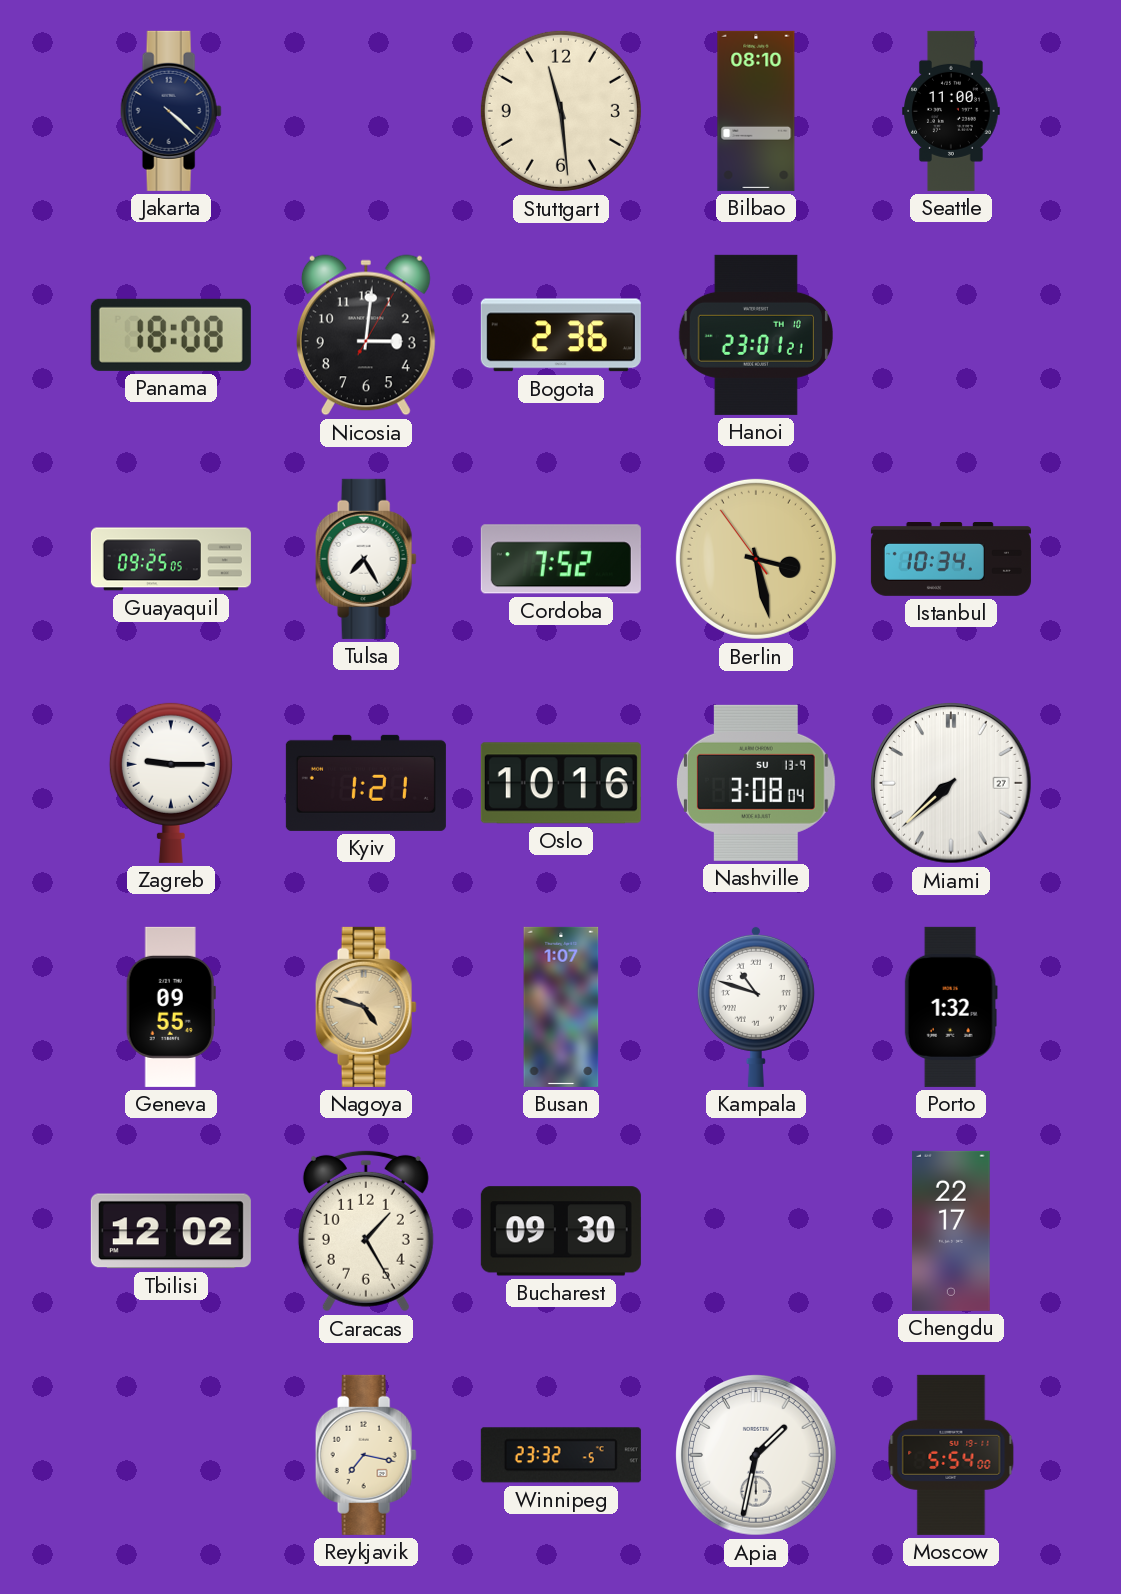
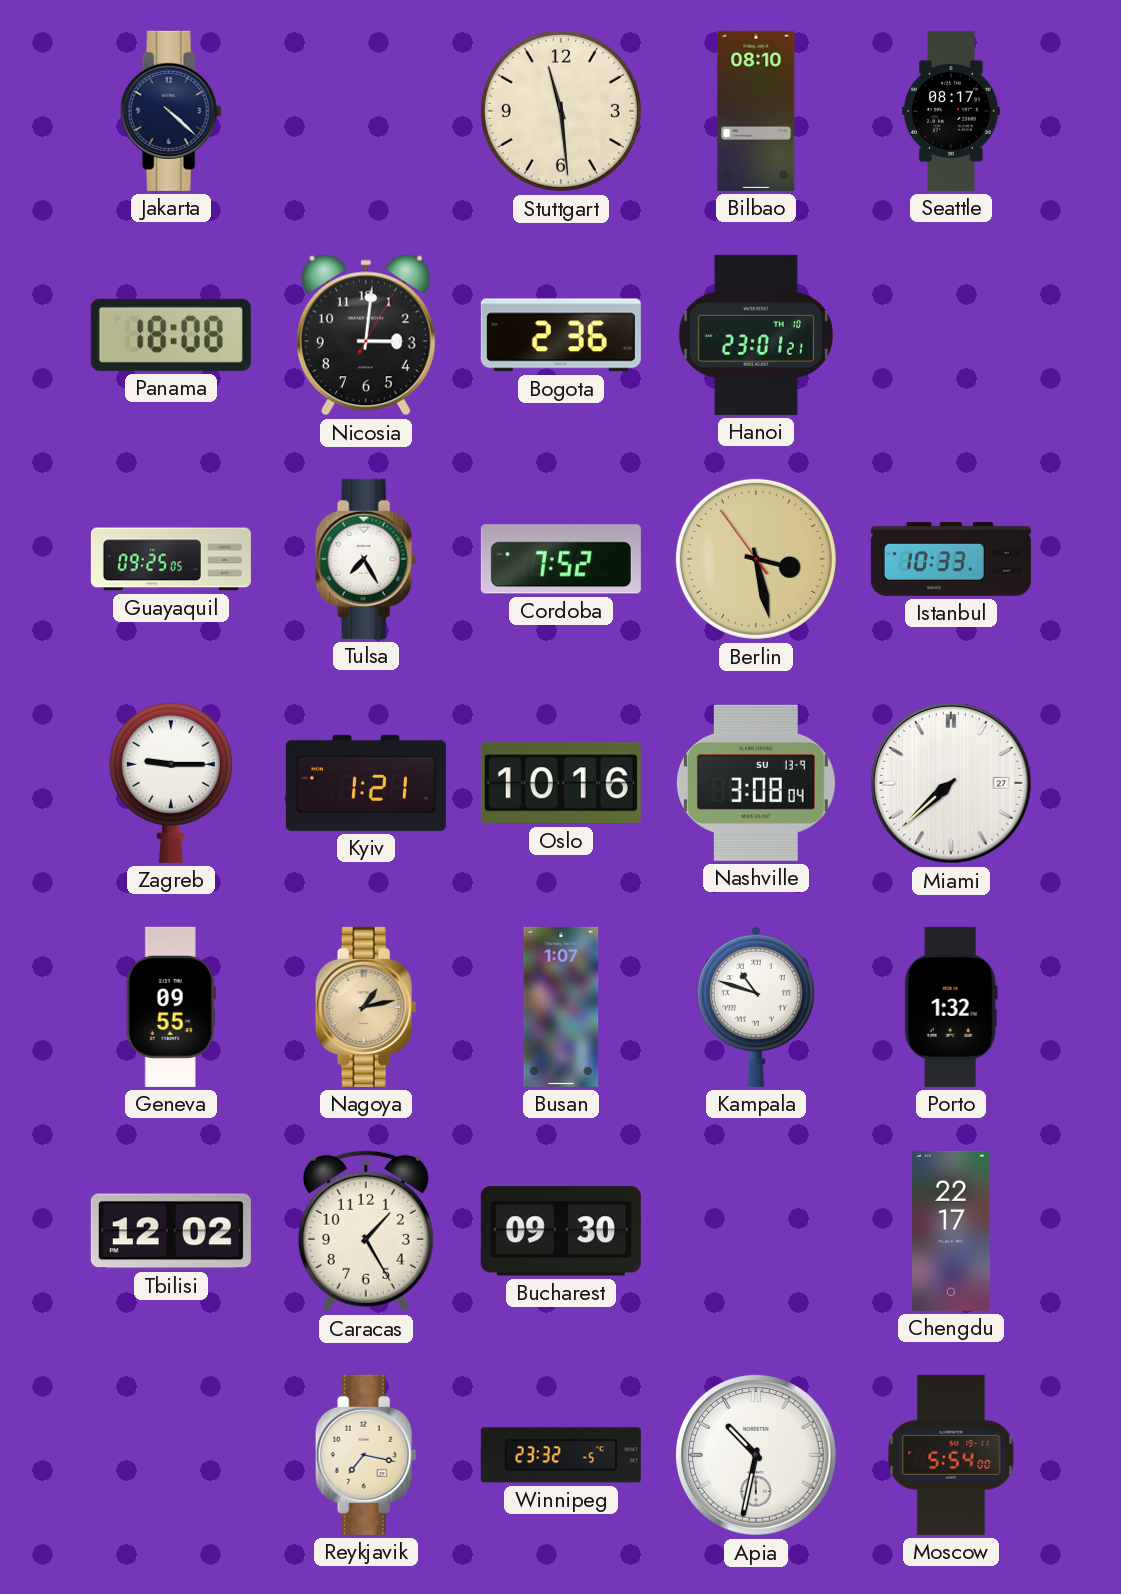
Seattle: 11:00 -> 08:17 (951, 111)
Istanbul: 10:34 -> 10:33 (951, 560)
Nagoya: 4:48 -> 1:13 (366, 1007)
Apia: 1:32 -> 10:32 (756, 1455)
